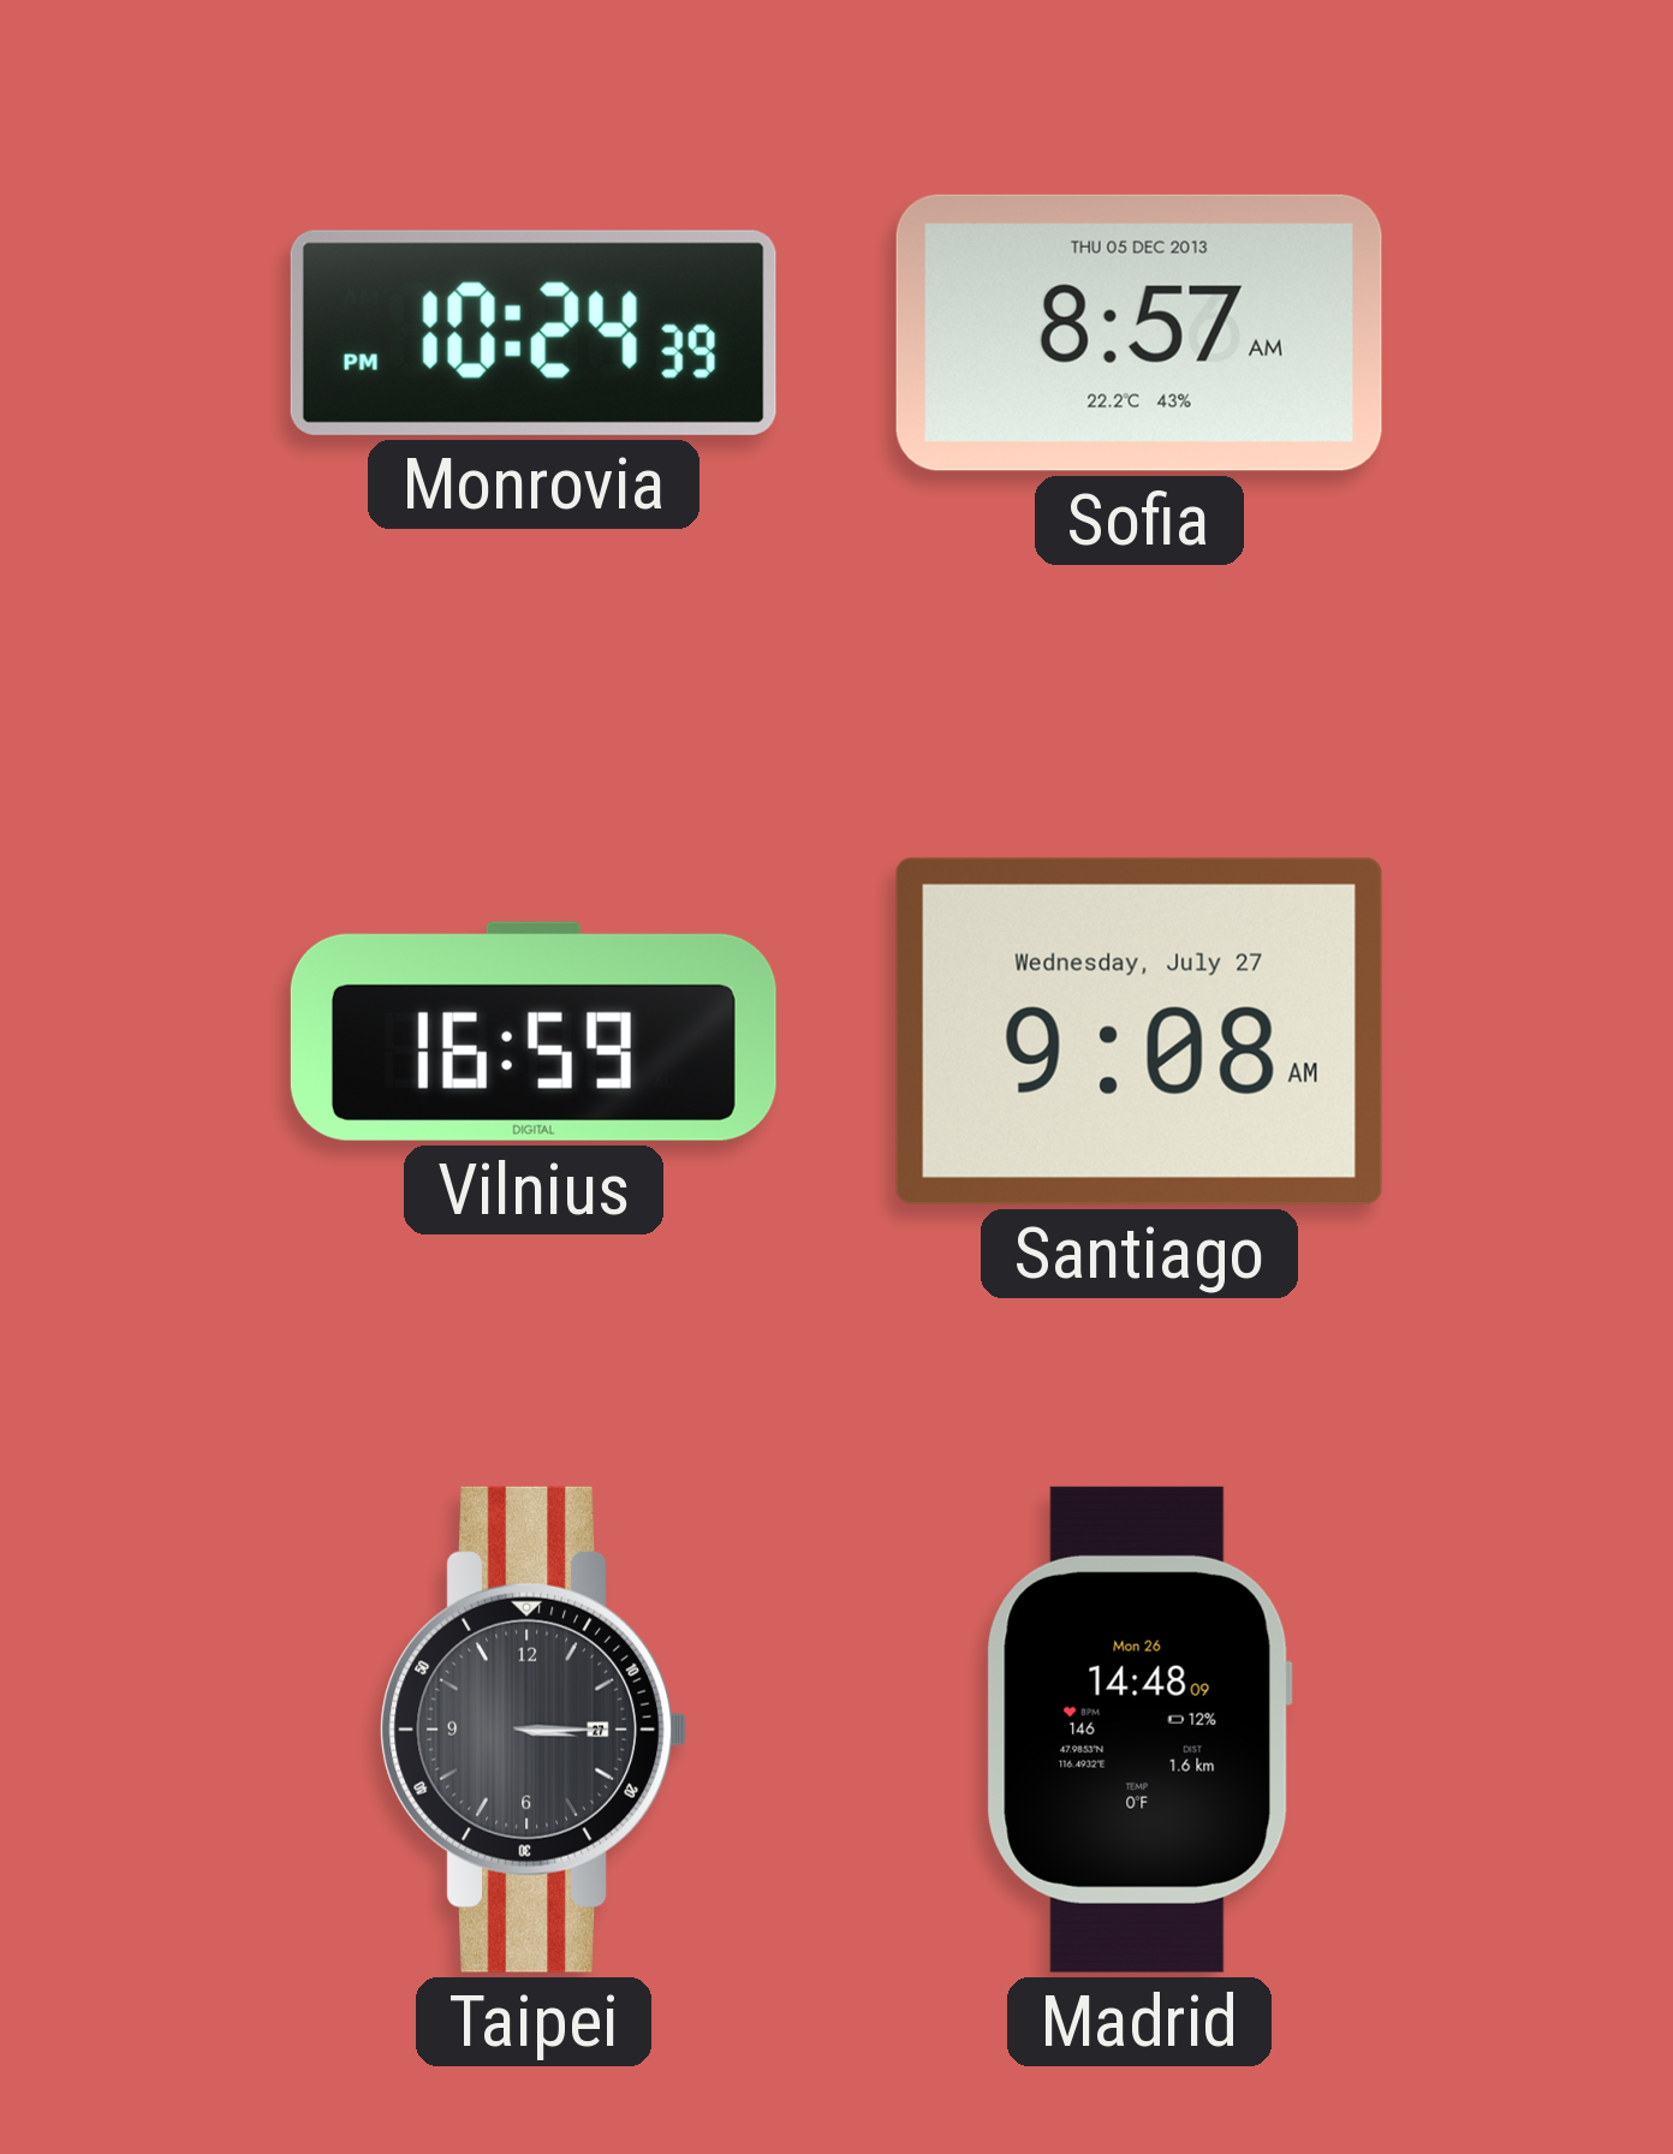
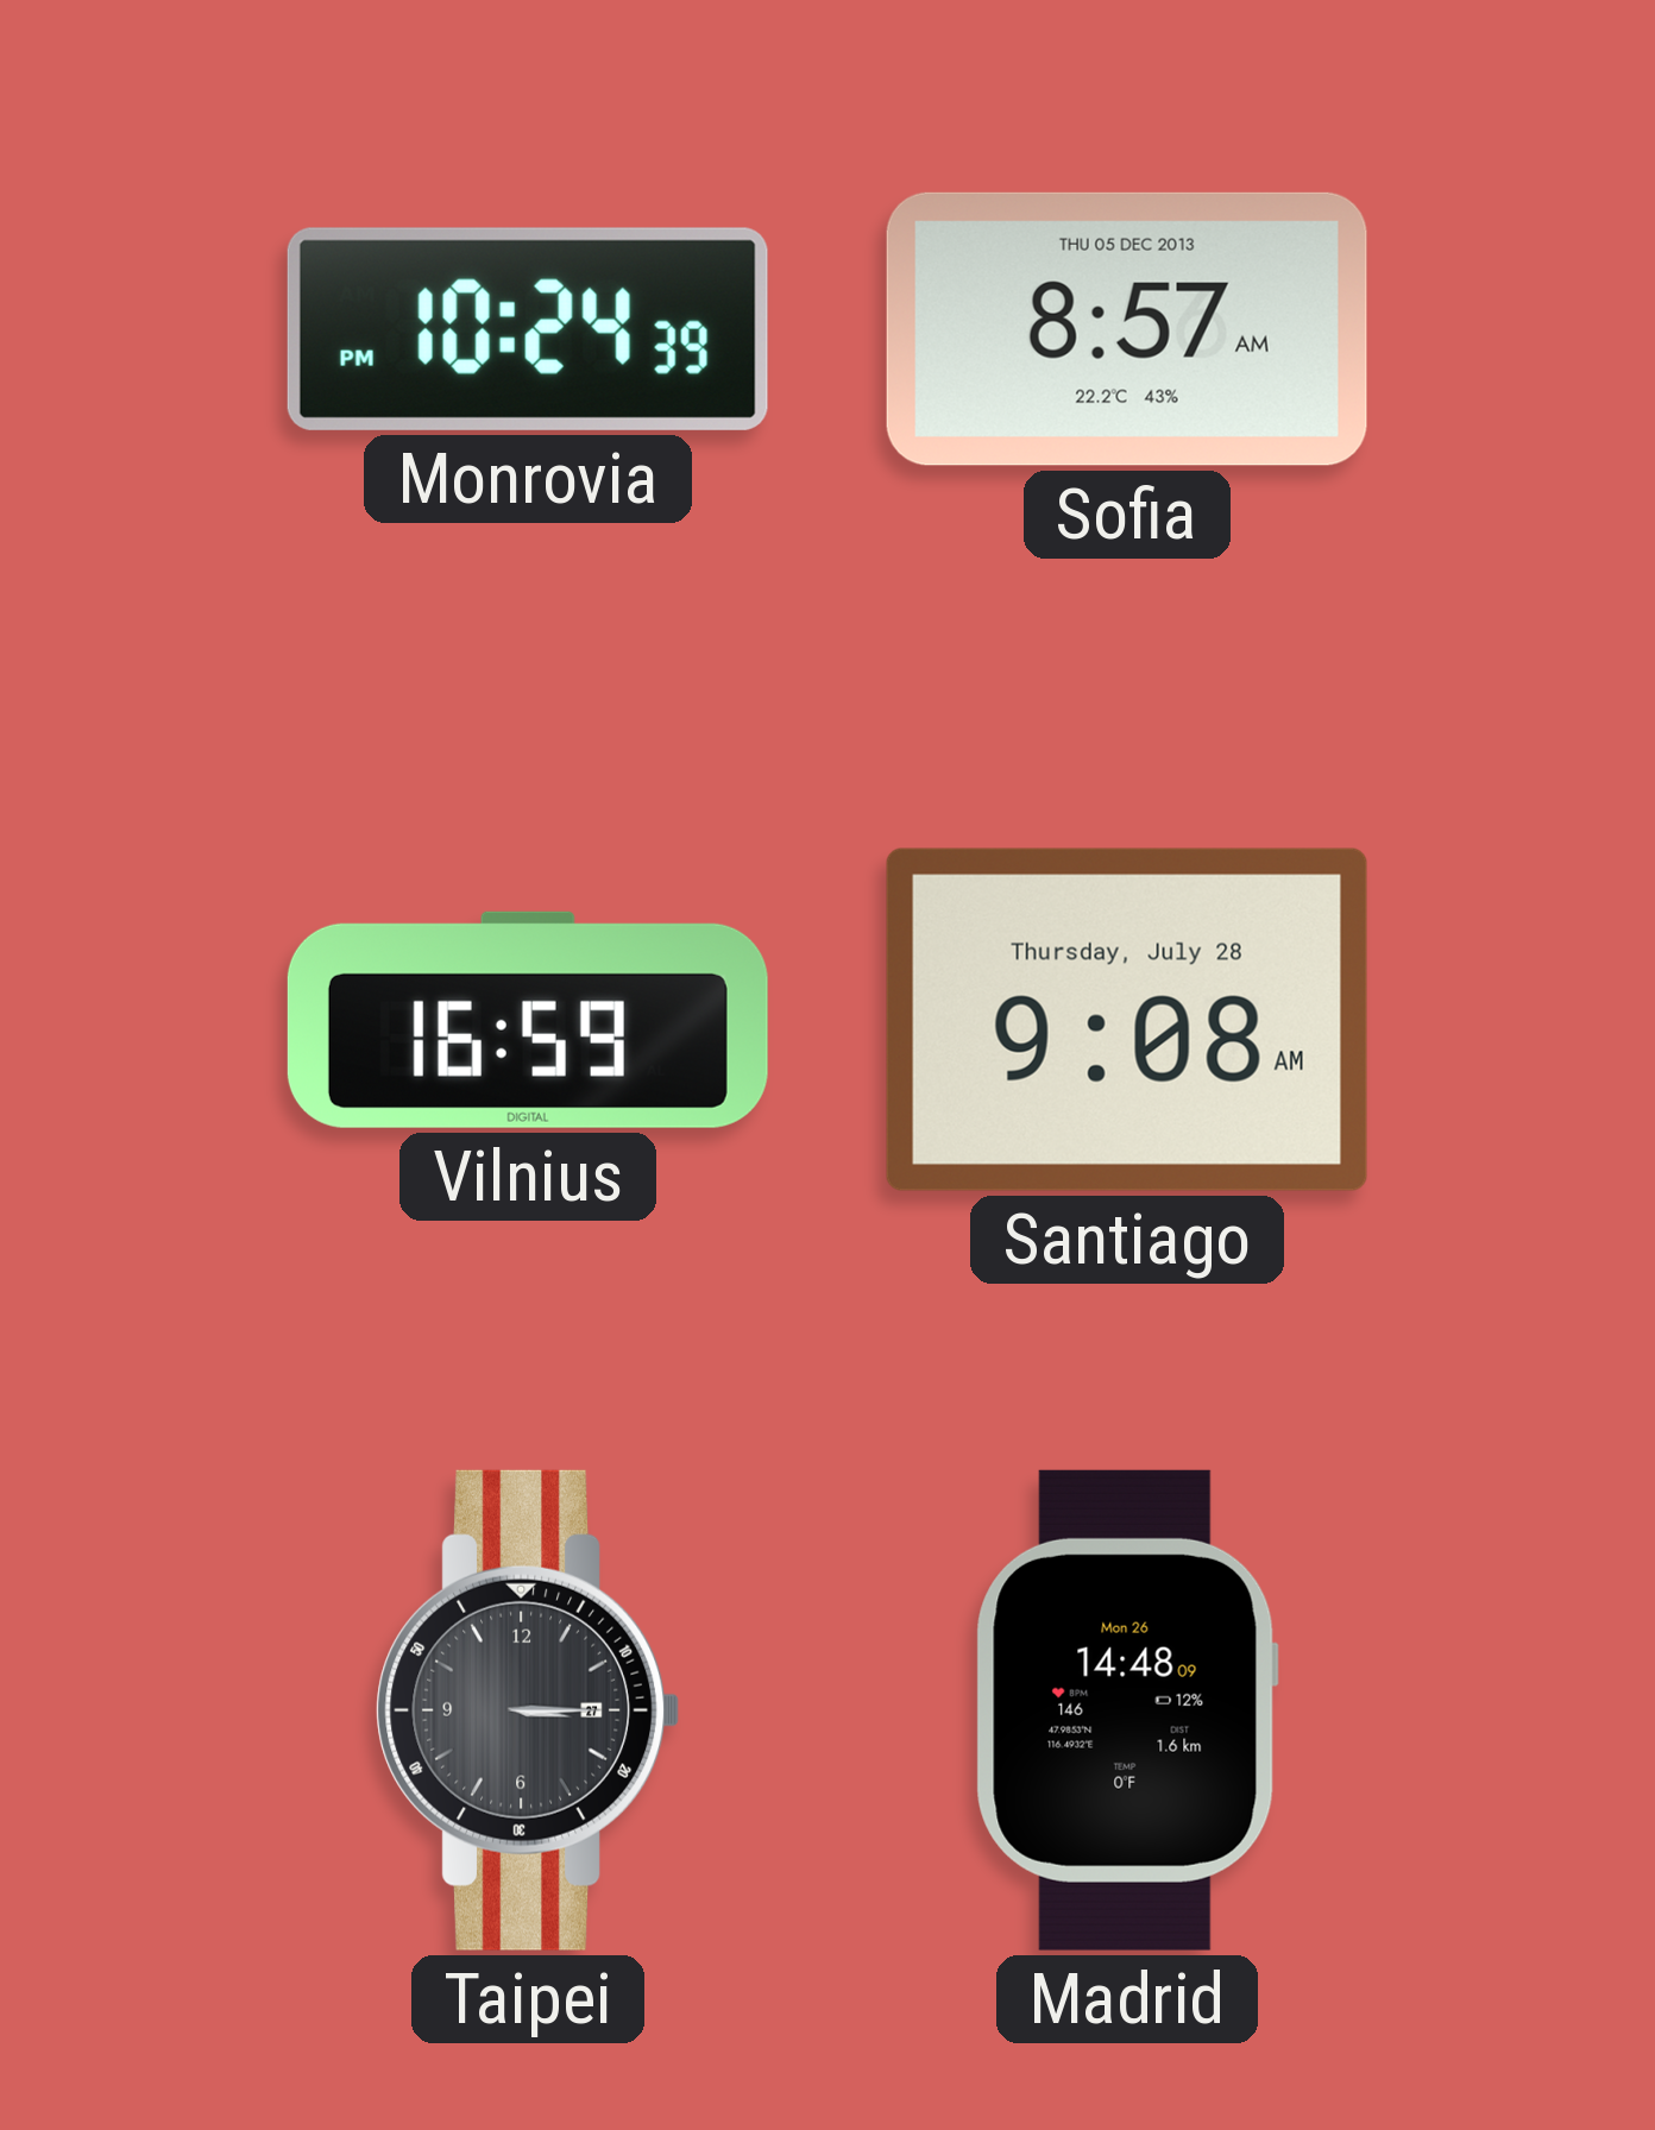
Santiago date: Wednesday, July 27 -> Thursday, July 28 (1127, 1020)
